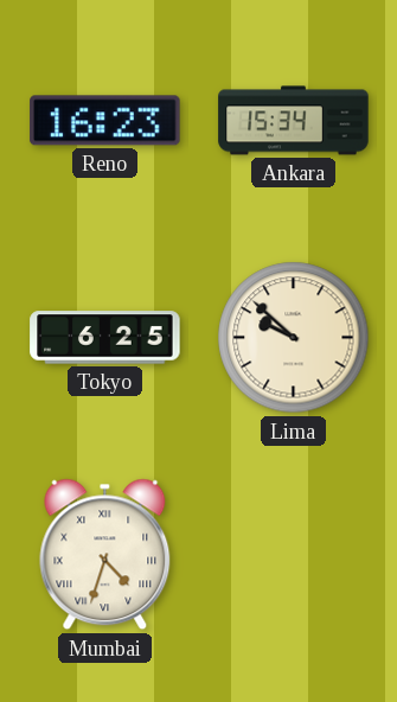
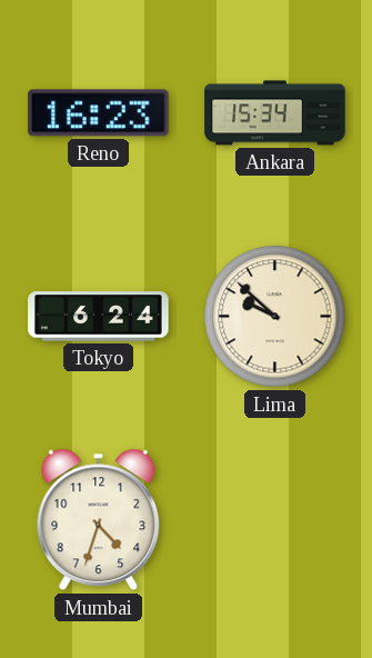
Tokyo: 6:25 -> 6:24 (99, 317)
Mumbai numerals: Roman -> Arabic (99, 520)
